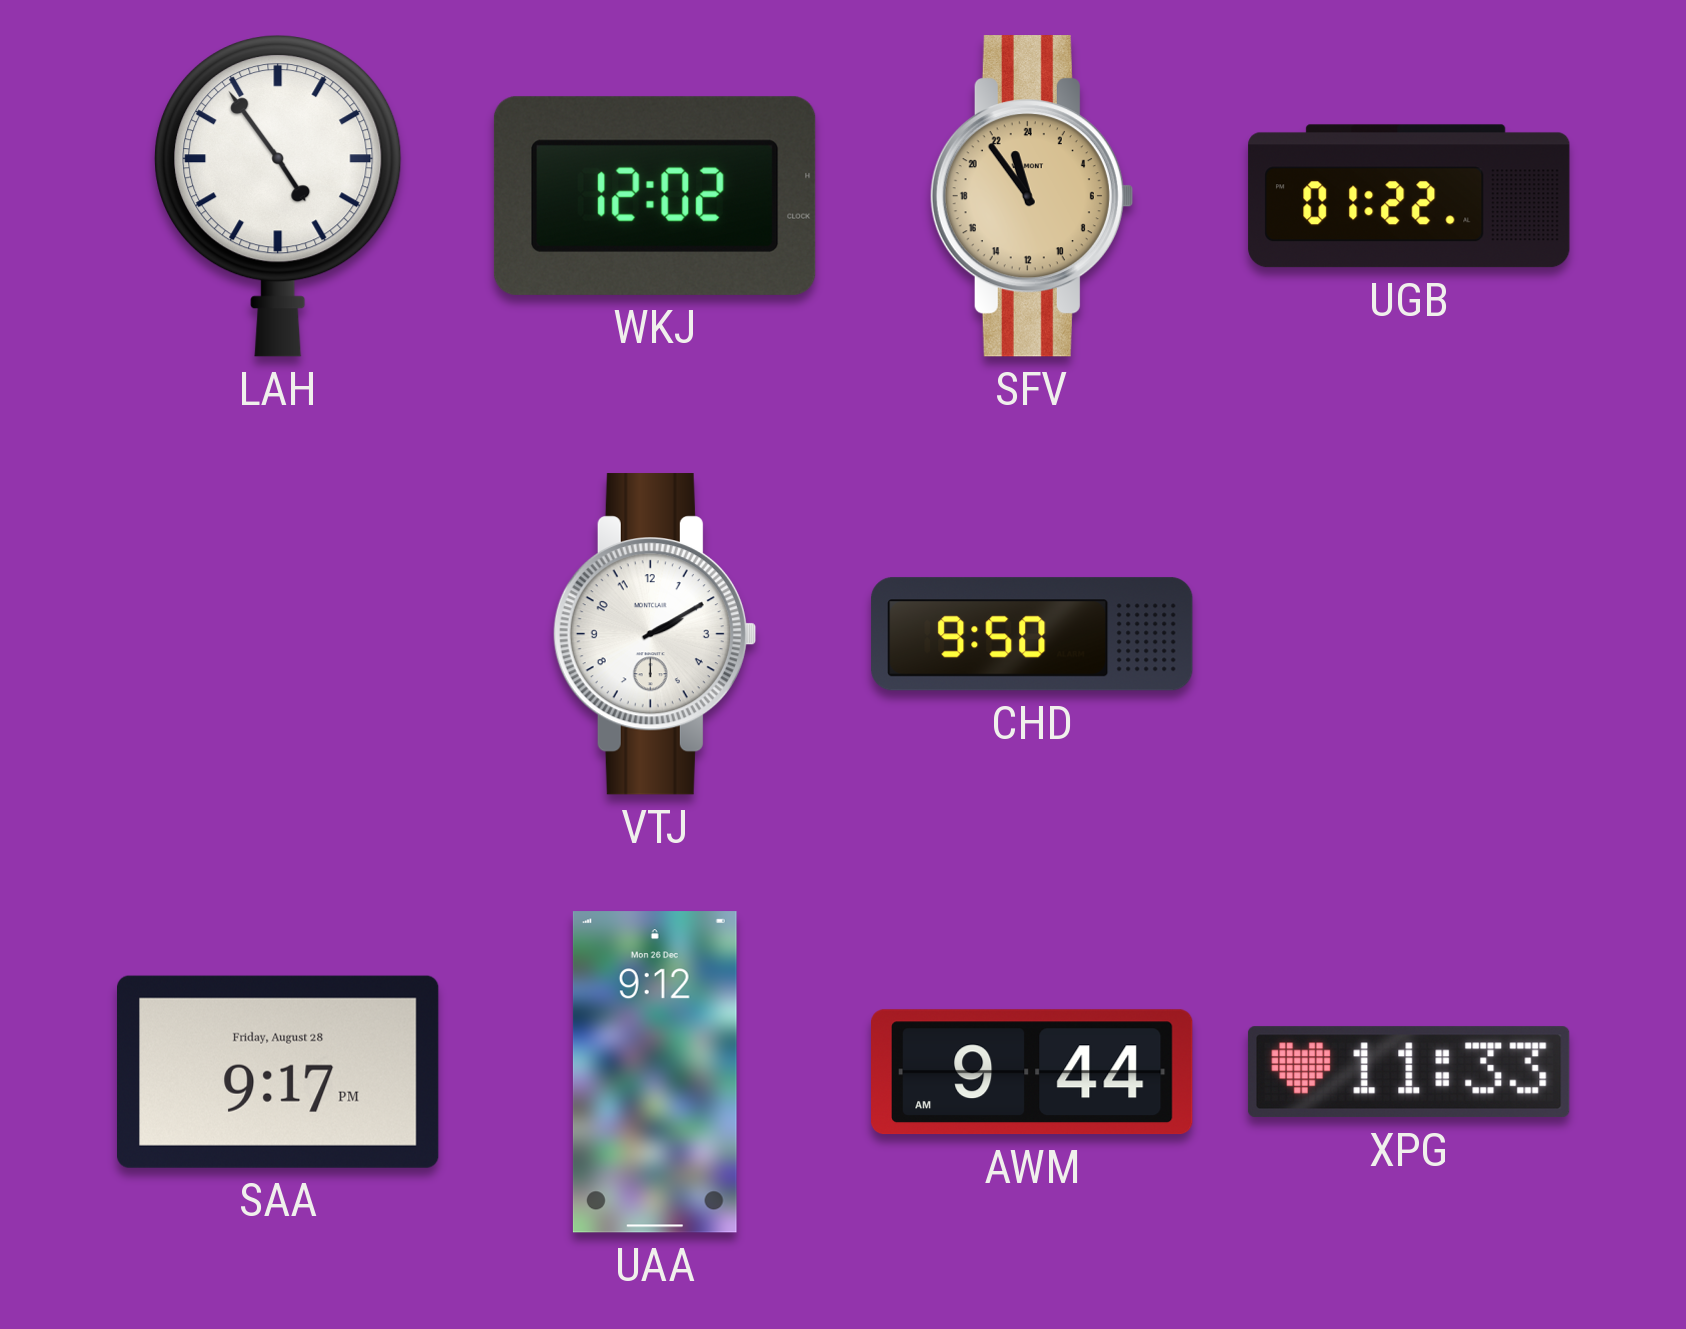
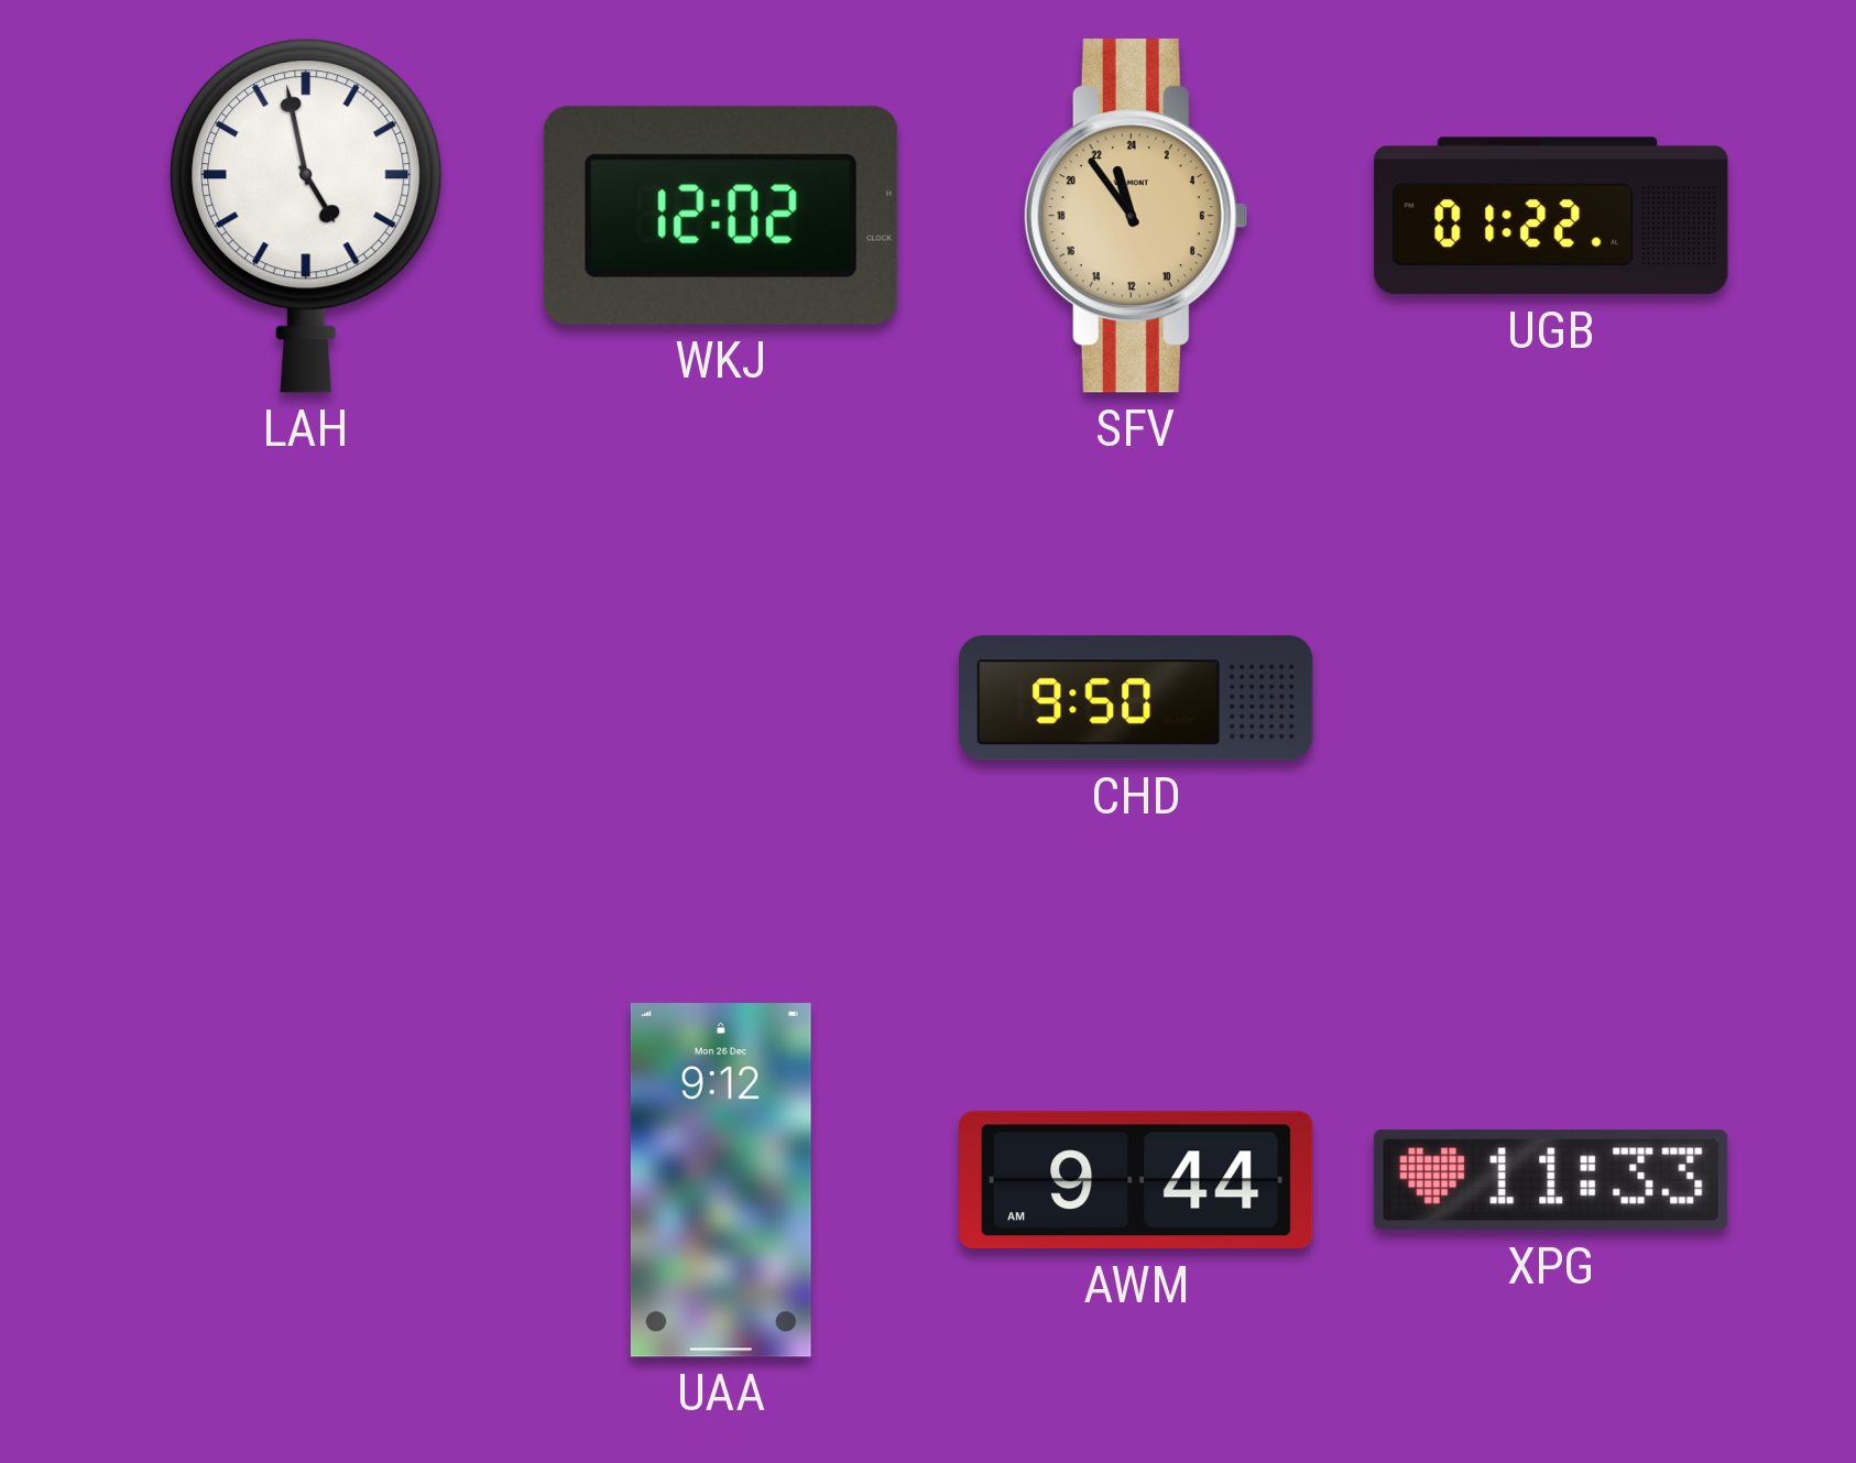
LAH: 4:54 -> 4:58 (306, 216)
VTJ: 2:10 -> none (654, 634)
SAA: 9:17 -> none (279, 1072)
